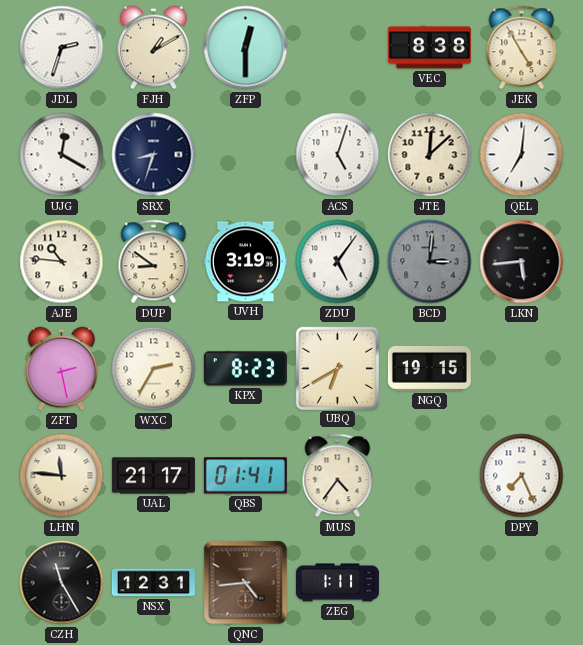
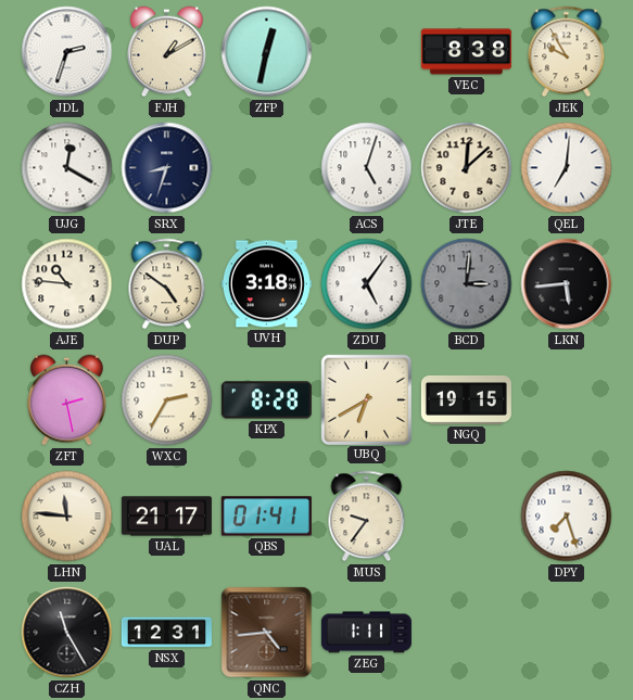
ZFP: 12:30 -> 12:32 (267, 52)
JEK: 4:55 -> 9:55 (567, 52)
DUP: 8:51 -> 4:51 (167, 284)
UVH: 3:19 -> 3:18 (266, 284)
KPX: 8:23 -> 8:28 (266, 400)
MUS: 4:36 -> 9:36 (367, 517)
DPY: 7:26 -> 7:27 (567, 517)
